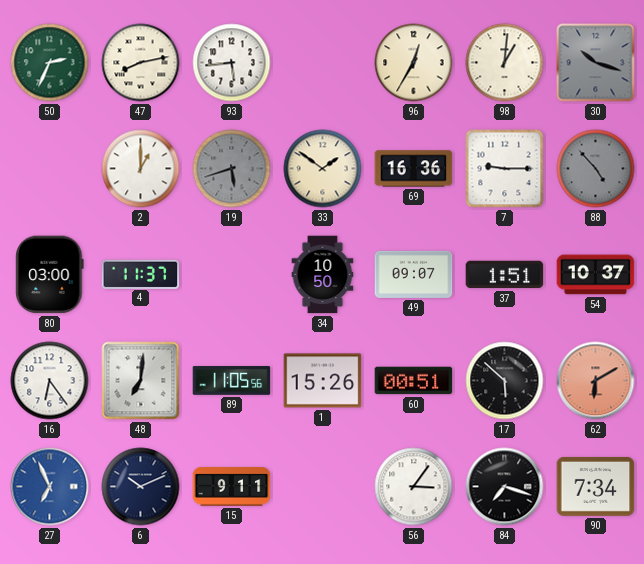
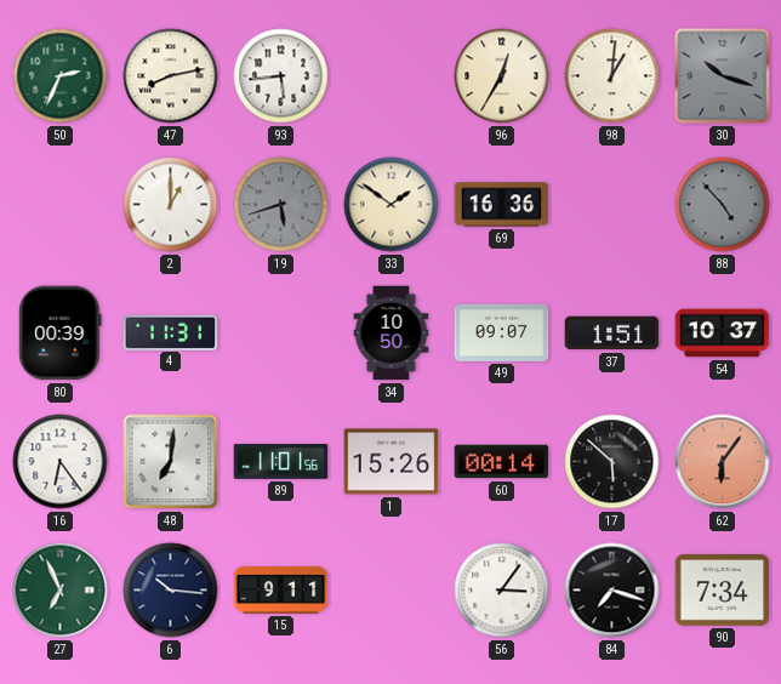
7: 9:15 -> none (505, 169)
80: 03:00 -> 00:39 (61, 334)
4: 11:37 -> 11:31 (171, 332)
89: 11:05 -> 11:01 (281, 462)
60: 00:51 -> 00:14 (502, 462)
62: 6:10 -> 6:06 (723, 462)
27 dial: blue -> green (61, 591)
6: 10:11 -> 10:16 (171, 591)
